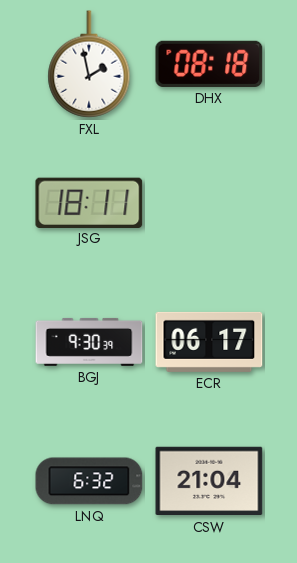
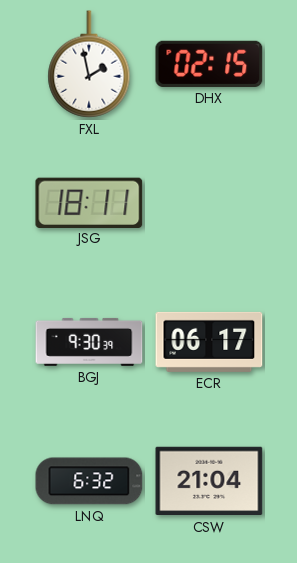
DHX: 08:18 -> 02:15 (209, 64)
